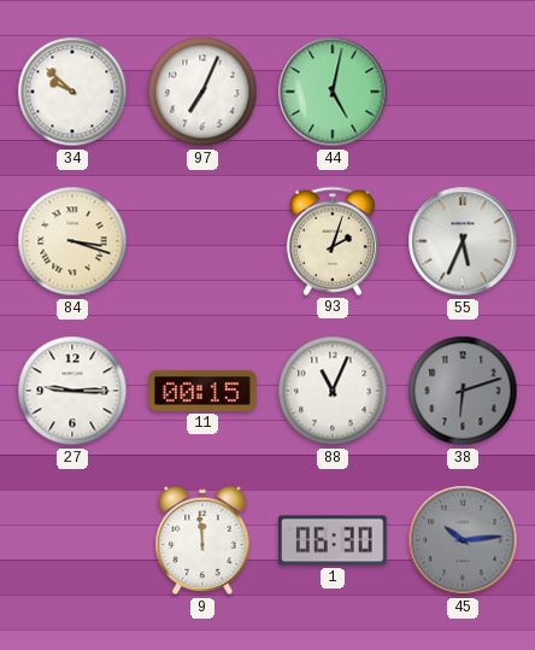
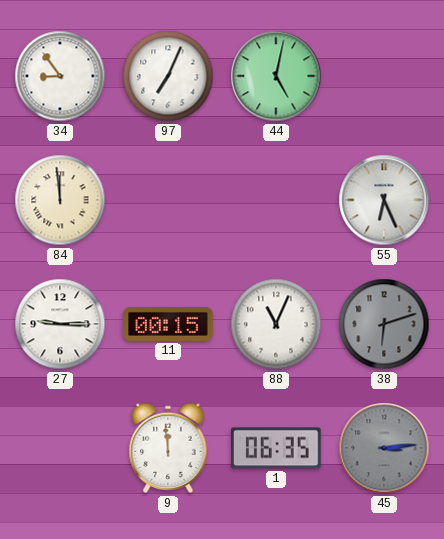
34: 9:52 -> 8:54 (60, 76)
84: 3:18 -> 11:59 (60, 200)
93: 2:03 -> none (333, 241)
55: 5:34 -> 6:26 (384, 200)
1: 06:30 -> 06:35 (277, 448)
45: 10:14 -> 3:14 (384, 448)
